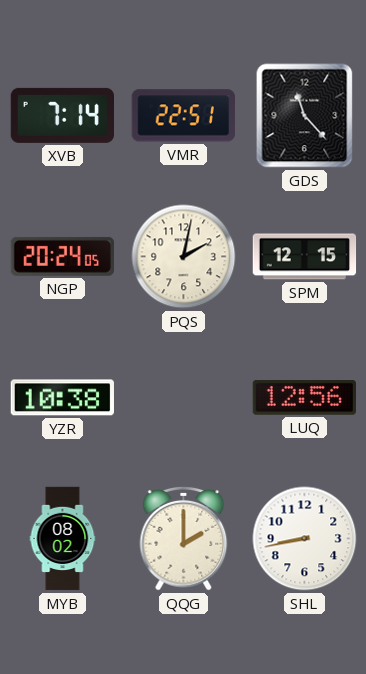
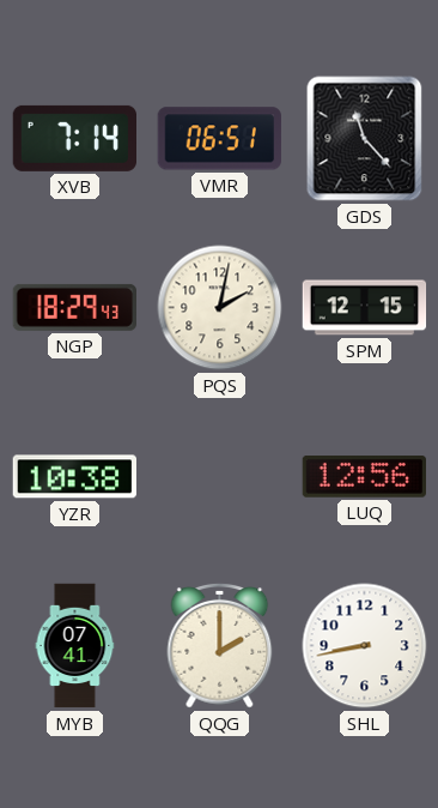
VMR: 22:51 -> 06:51 (219, 139)
NGP: 20:24 -> 18:29 (74, 307)
MYB: 08:02 -> 07:41 (75, 646)
